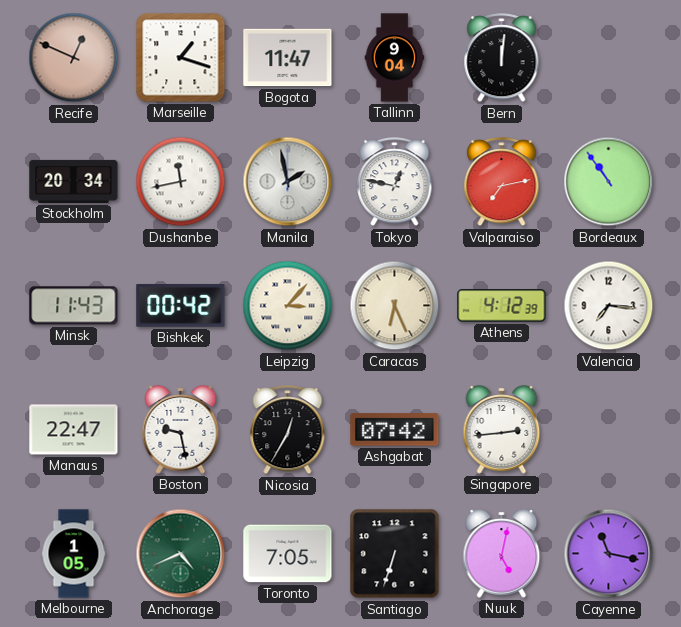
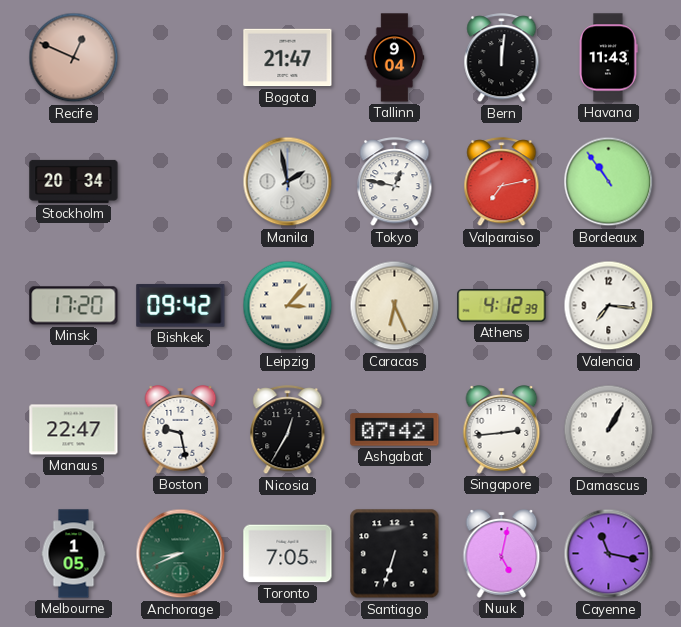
Marseille: 1:18 -> none (181, 58)
Bogota: 11:47 -> 21:47 (288, 58)
Havana: none -> 11:43 (609, 58)
Dushanbe: 11:43 -> none (181, 182)
Minsk: 11:43 -> 17:20 (74, 306)
Bishkek: 00:42 -> 09:42 (181, 305)
Damascus: none -> 1:05 (609, 430)
Anchorage: 4:41 -> 8:41 (181, 554)
